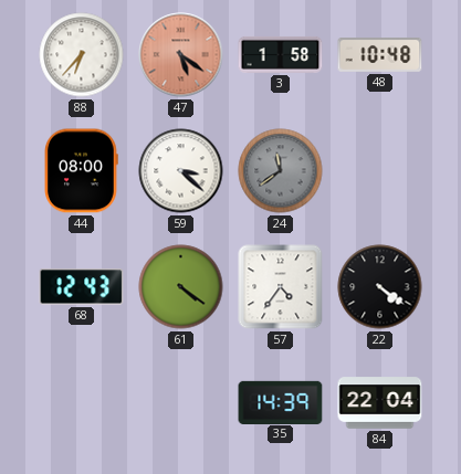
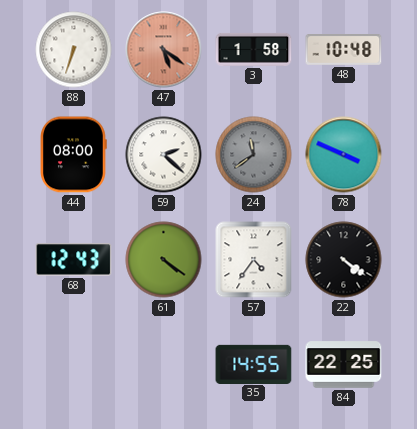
88: 6:37 -> 6:33 (74, 50)
59: 3:22 -> 2:22 (164, 155)
78: none -> 3:49 (344, 155)
35: 14:39 -> 14:55 (254, 364)
84: 22:04 -> 22:25 (344, 365)
